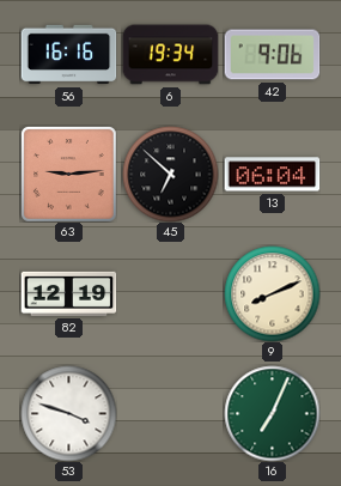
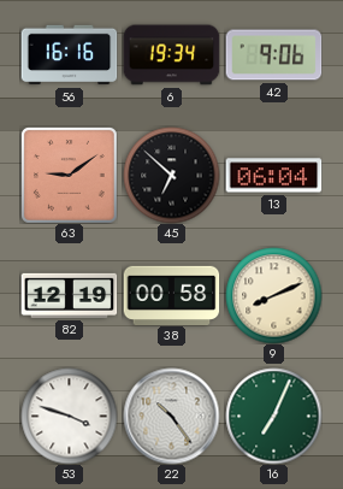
63: 9:14 -> 9:09 (69, 175)
38: none -> 00:58 (171, 295)
22: none -> 10:24 (171, 416)
